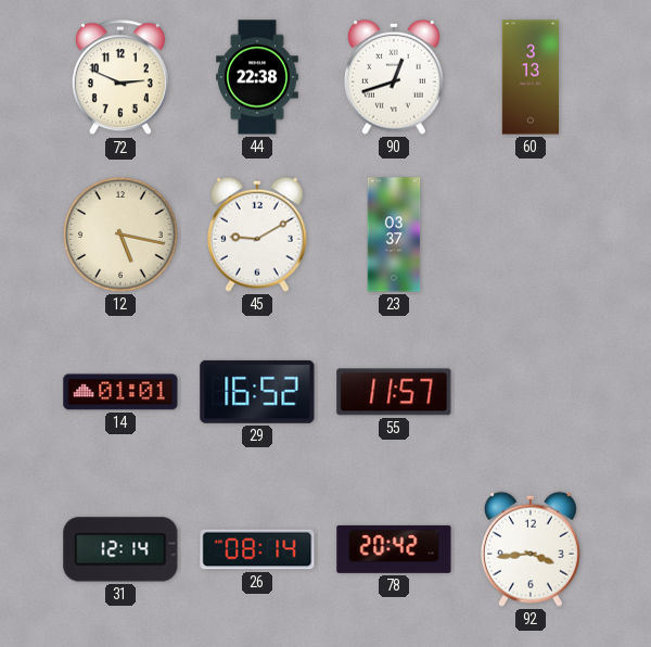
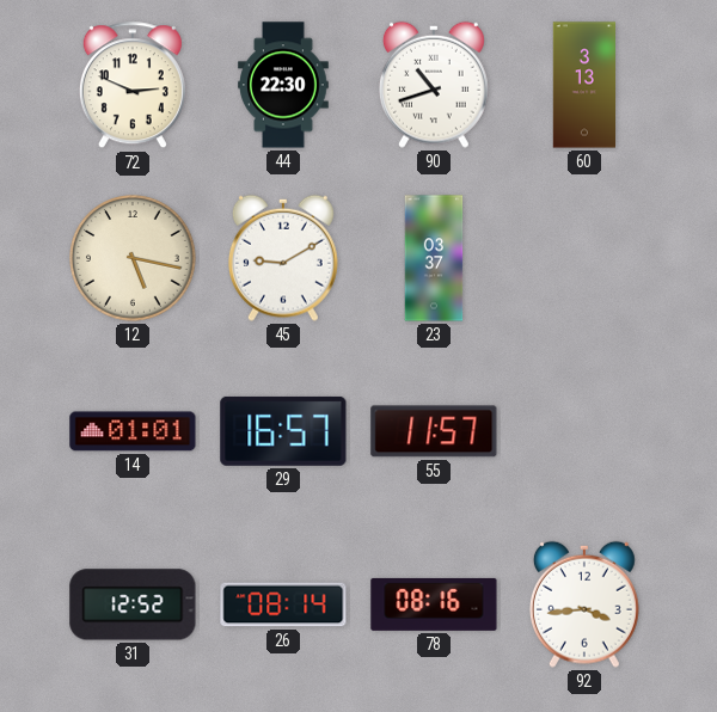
44: 22:38 -> 22:30 (284, 85)
90: 12:42 -> 10:42 (434, 85)
29: 16:52 -> 16:57 (283, 431)
31: 12:14 -> 12:52 (133, 604)
78: 20:42 -> 08:16 (434, 604)
